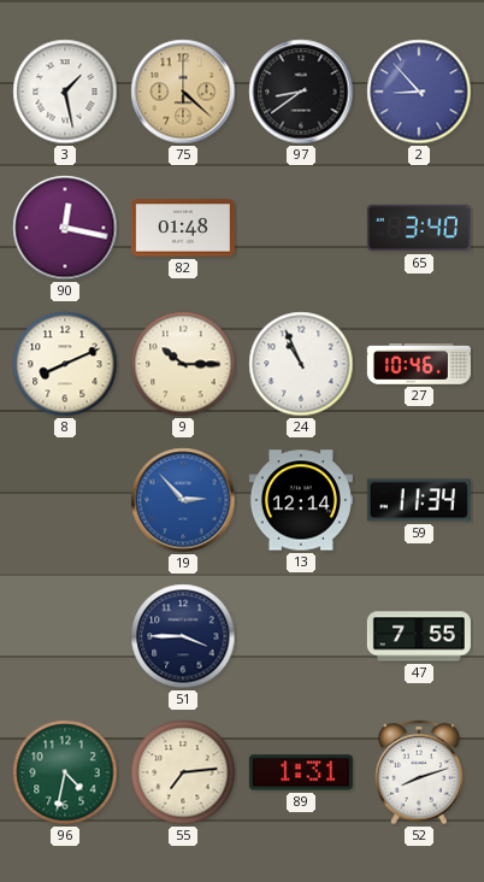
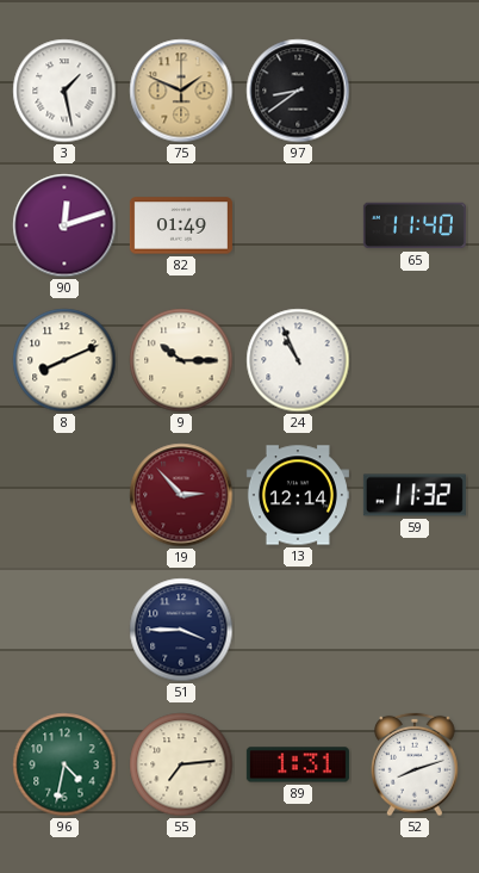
75: 4:22 -> 1:49 (181, 91)
2: 8:53 -> none (419, 92)
90: 12:17 -> 12:12 (64, 225)
82: 01:48 -> 01:49 (181, 225)
65: 3:40 -> 11:40 (415, 225)
27: 10:46 -> none (419, 365)
19 dial: blue -> burgundy (181, 495)
59: 11:34 -> 11:32 (415, 495)
47: 7:55 -> none (419, 636)
